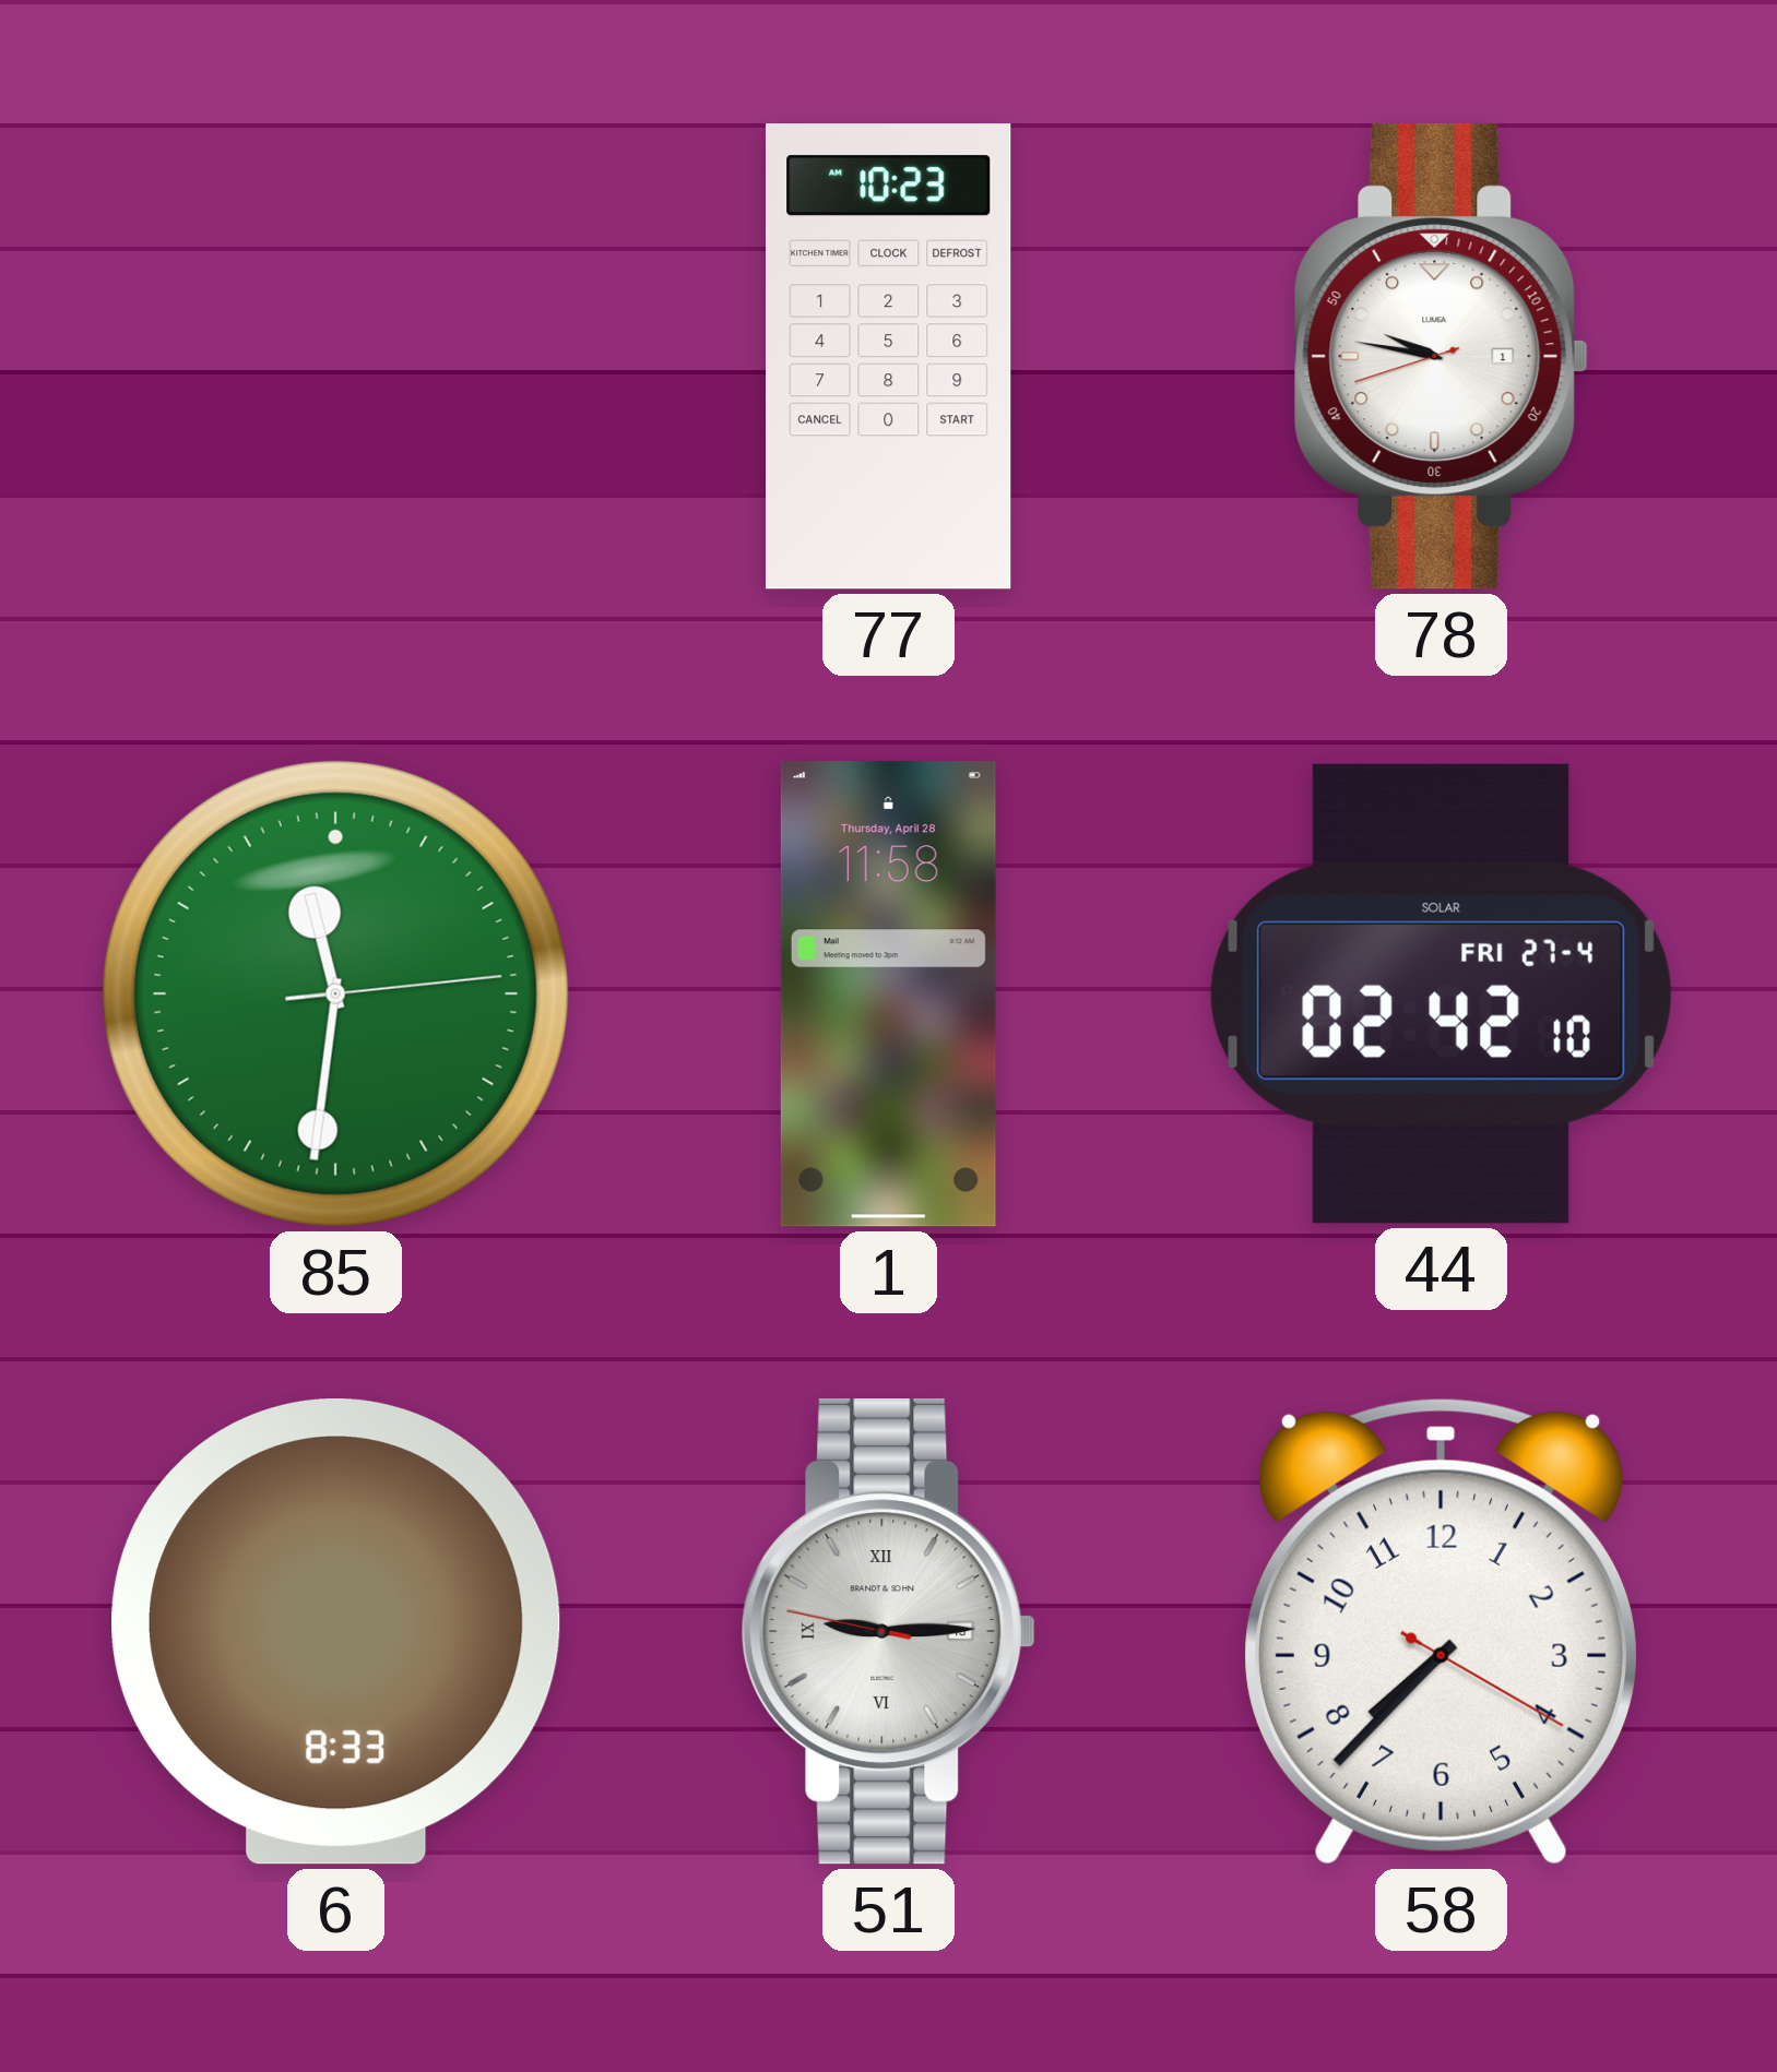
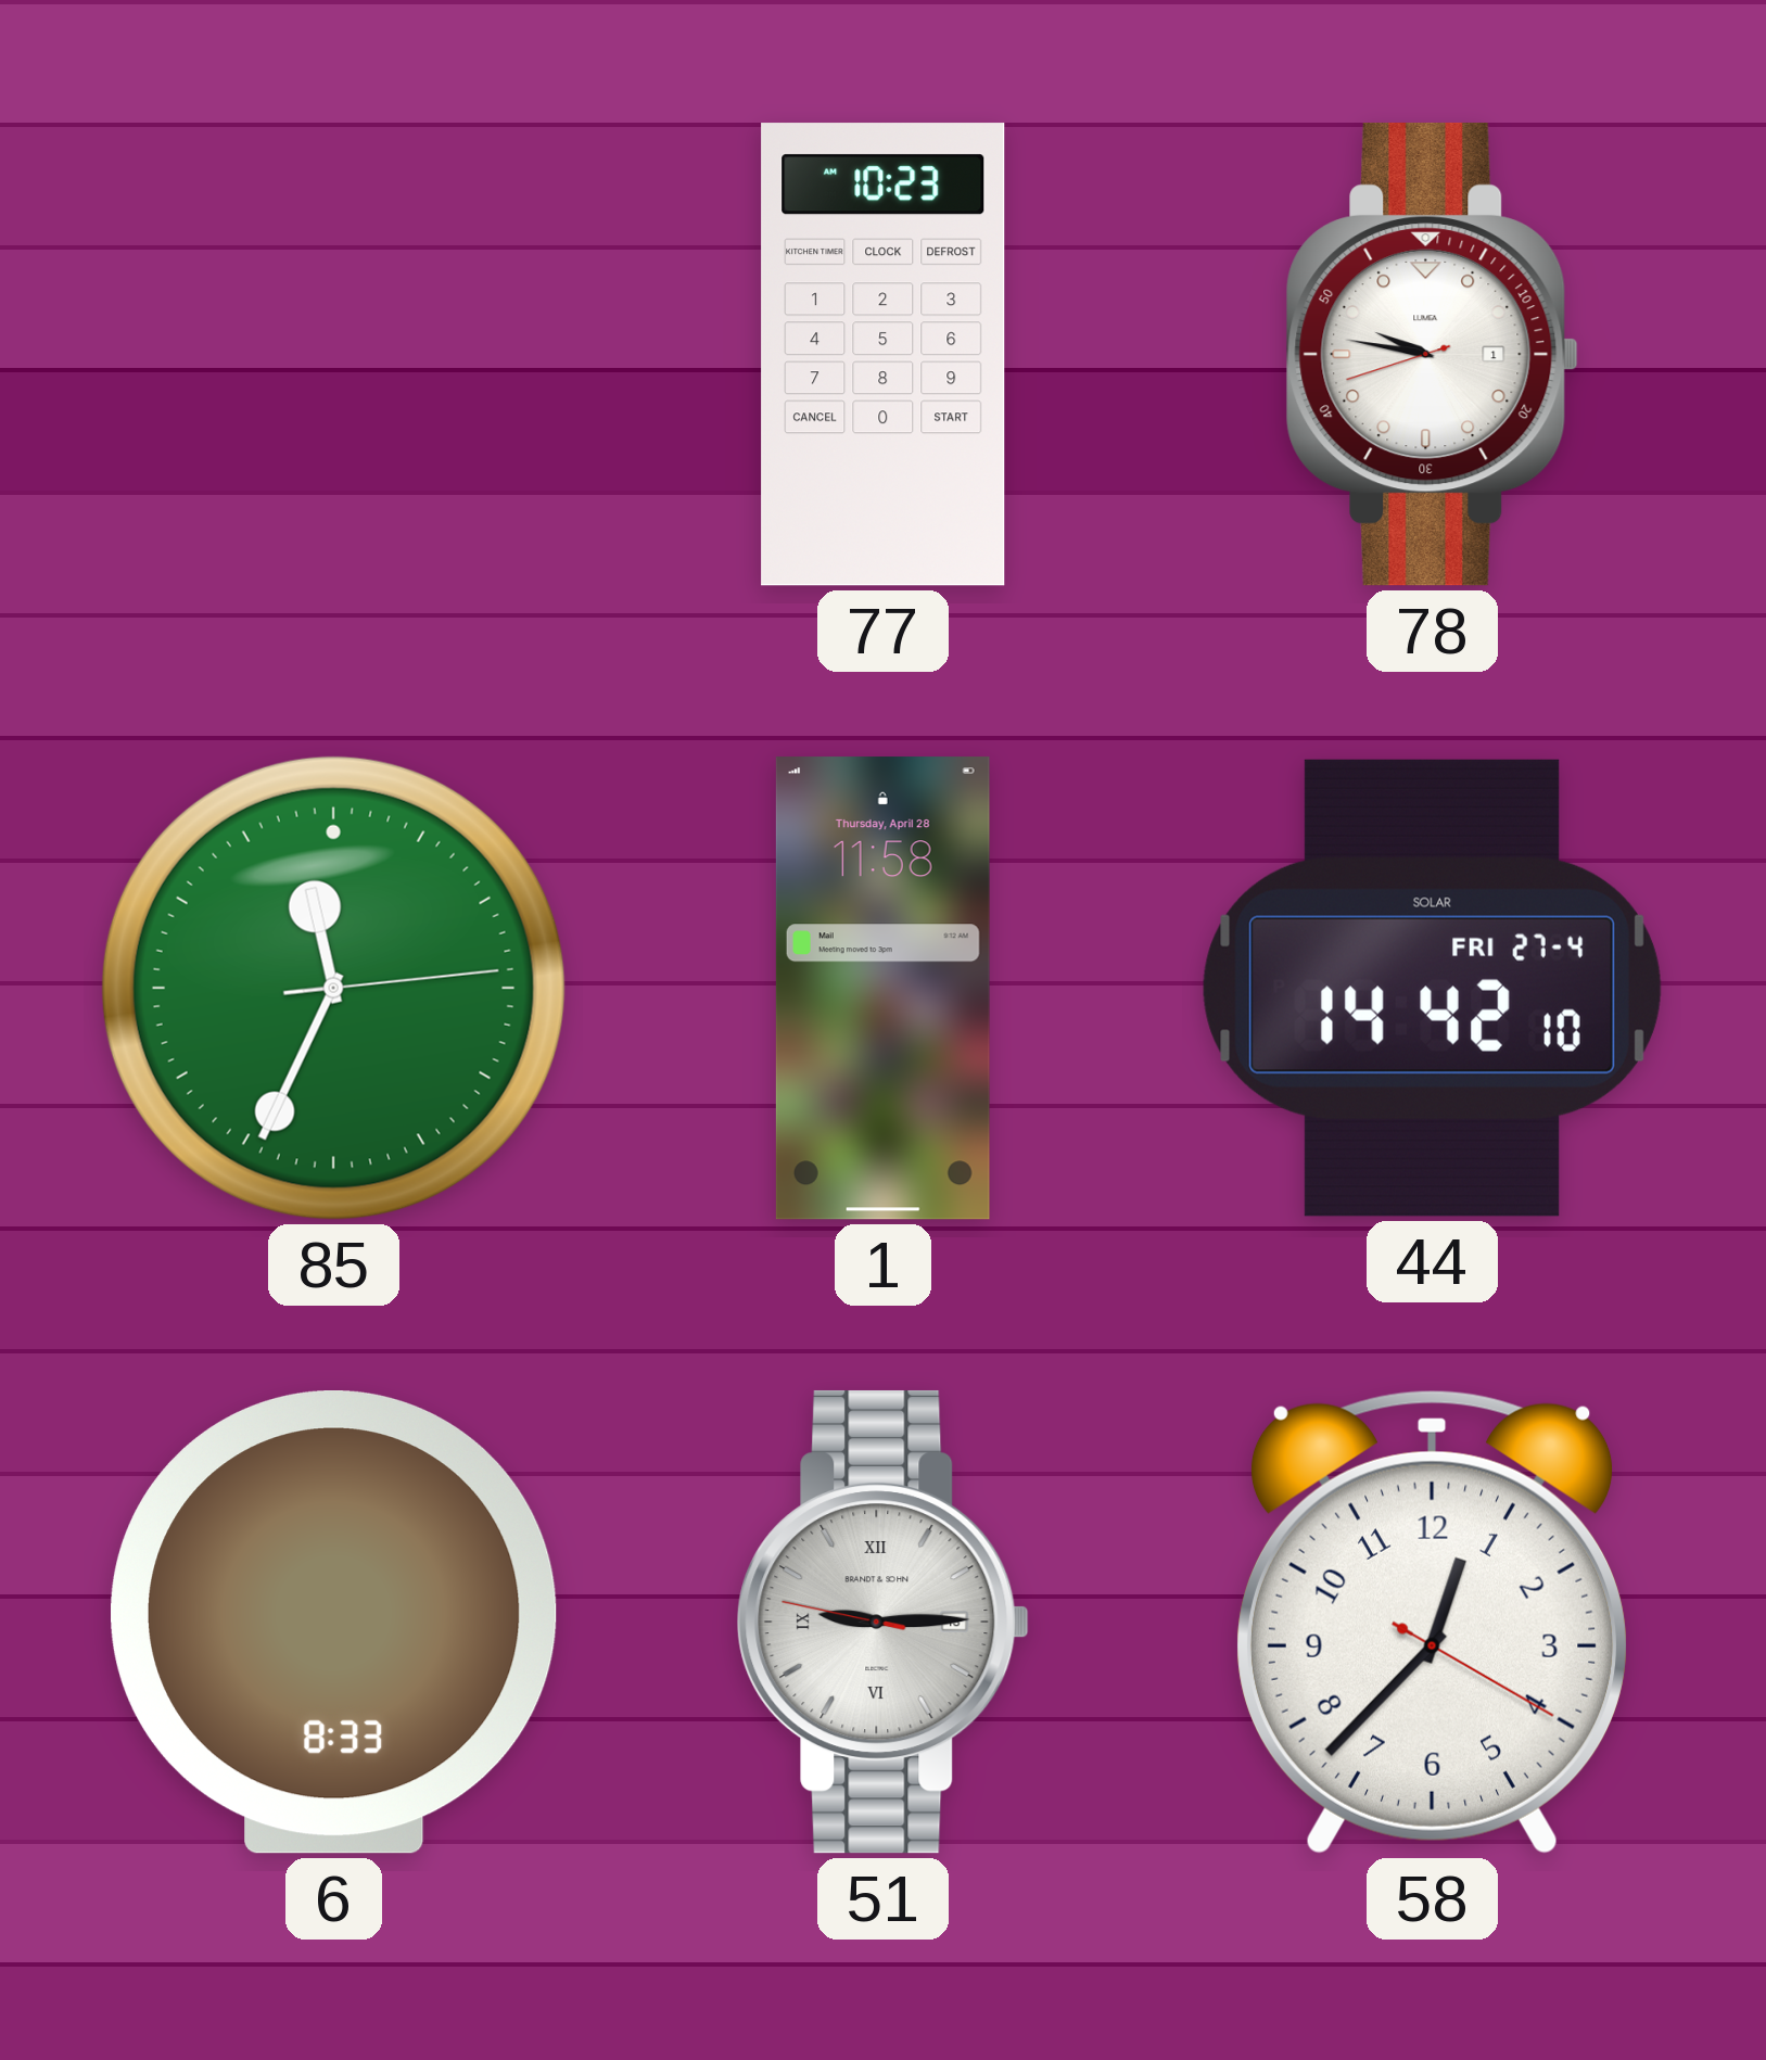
85: 11:31 -> 11:34 (333, 988)
44: 02:42 -> 14:42 (1432, 988)
58: 7:37 -> 12:37 (1432, 1623)
